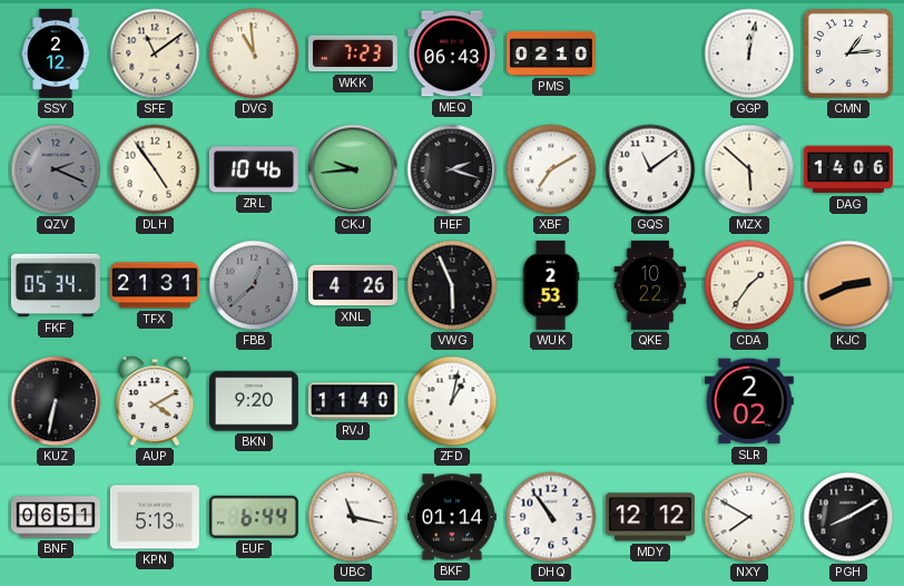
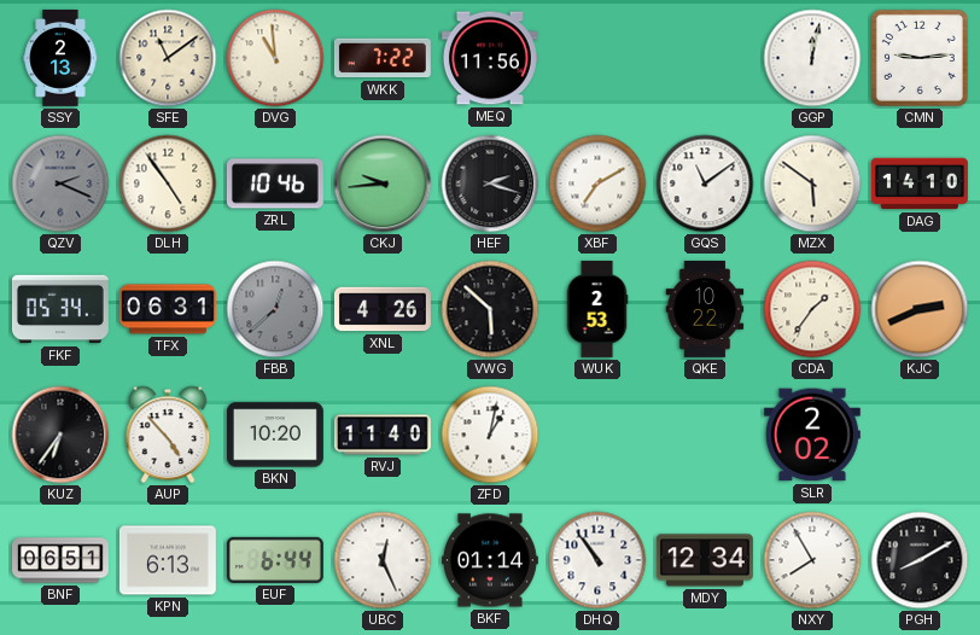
SSY: 2:12 -> 2:13 (60, 58)
WKK: 7:23 -> 7:22 (383, 58)
MEQ: 06:43 -> 11:56 (490, 58)
PMS: 02:10 -> none (551, 53)
CMN: 1:14 -> 9:14 (920, 58)
MZX: 5:52 -> 5:51 (812, 183)
DAG: 14:06 -> 14:10 (920, 183)
TFX: 21:31 -> 06:31 (168, 309)
VWG: 5:56 -> 5:52 (490, 309)
KUZ: 6:32 -> 6:36 (60, 435)
AUP: 4:10 -> 4:53 (168, 435)
BKN: 9:20 -> 10:20 (275, 435)
KPN: 5:13 -> 6:13 (168, 560)
UBC: 11:17 -> 12:26 (383, 560)
MDY: 12:12 -> 12:34 (705, 560)
NXY: 7:50 -> 7:55 (812, 560)
